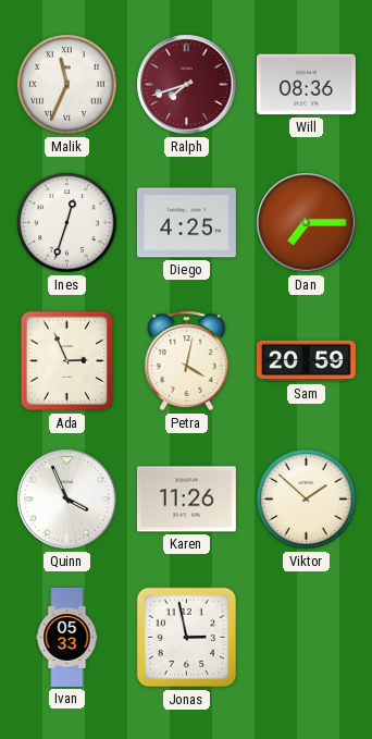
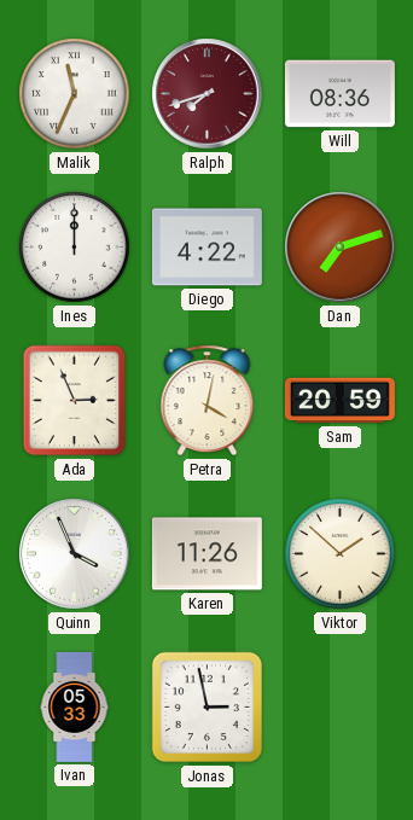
Ines: 12:33 -> 12:00 (75, 248)
Diego: 4:25 -> 4:22 (206, 248)
Dan: 7:15 -> 7:12 (341, 248)
